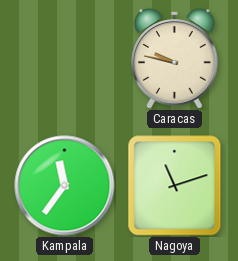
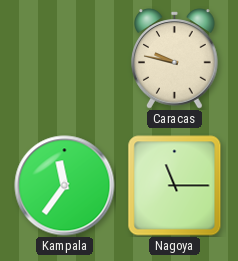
Nagoya: 11:12 -> 11:15 (175, 186)
